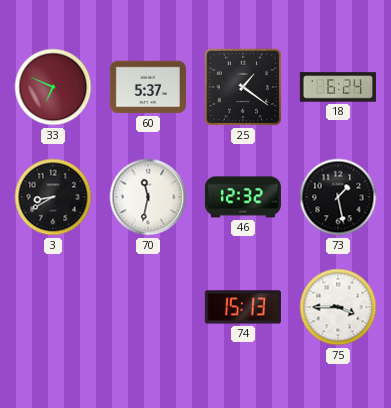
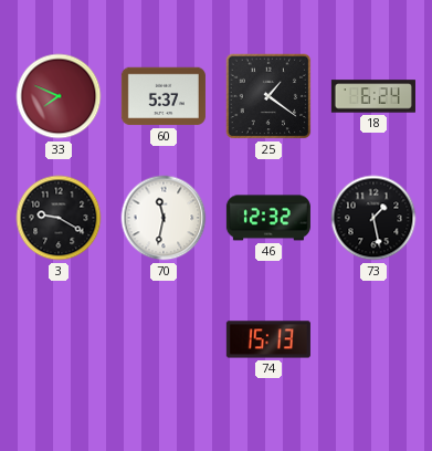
33: 6:49 -> 7:49 (59, 96)
3: 8:40 -> 9:20 (59, 218)
75: 3:45 -> none (338, 307)
